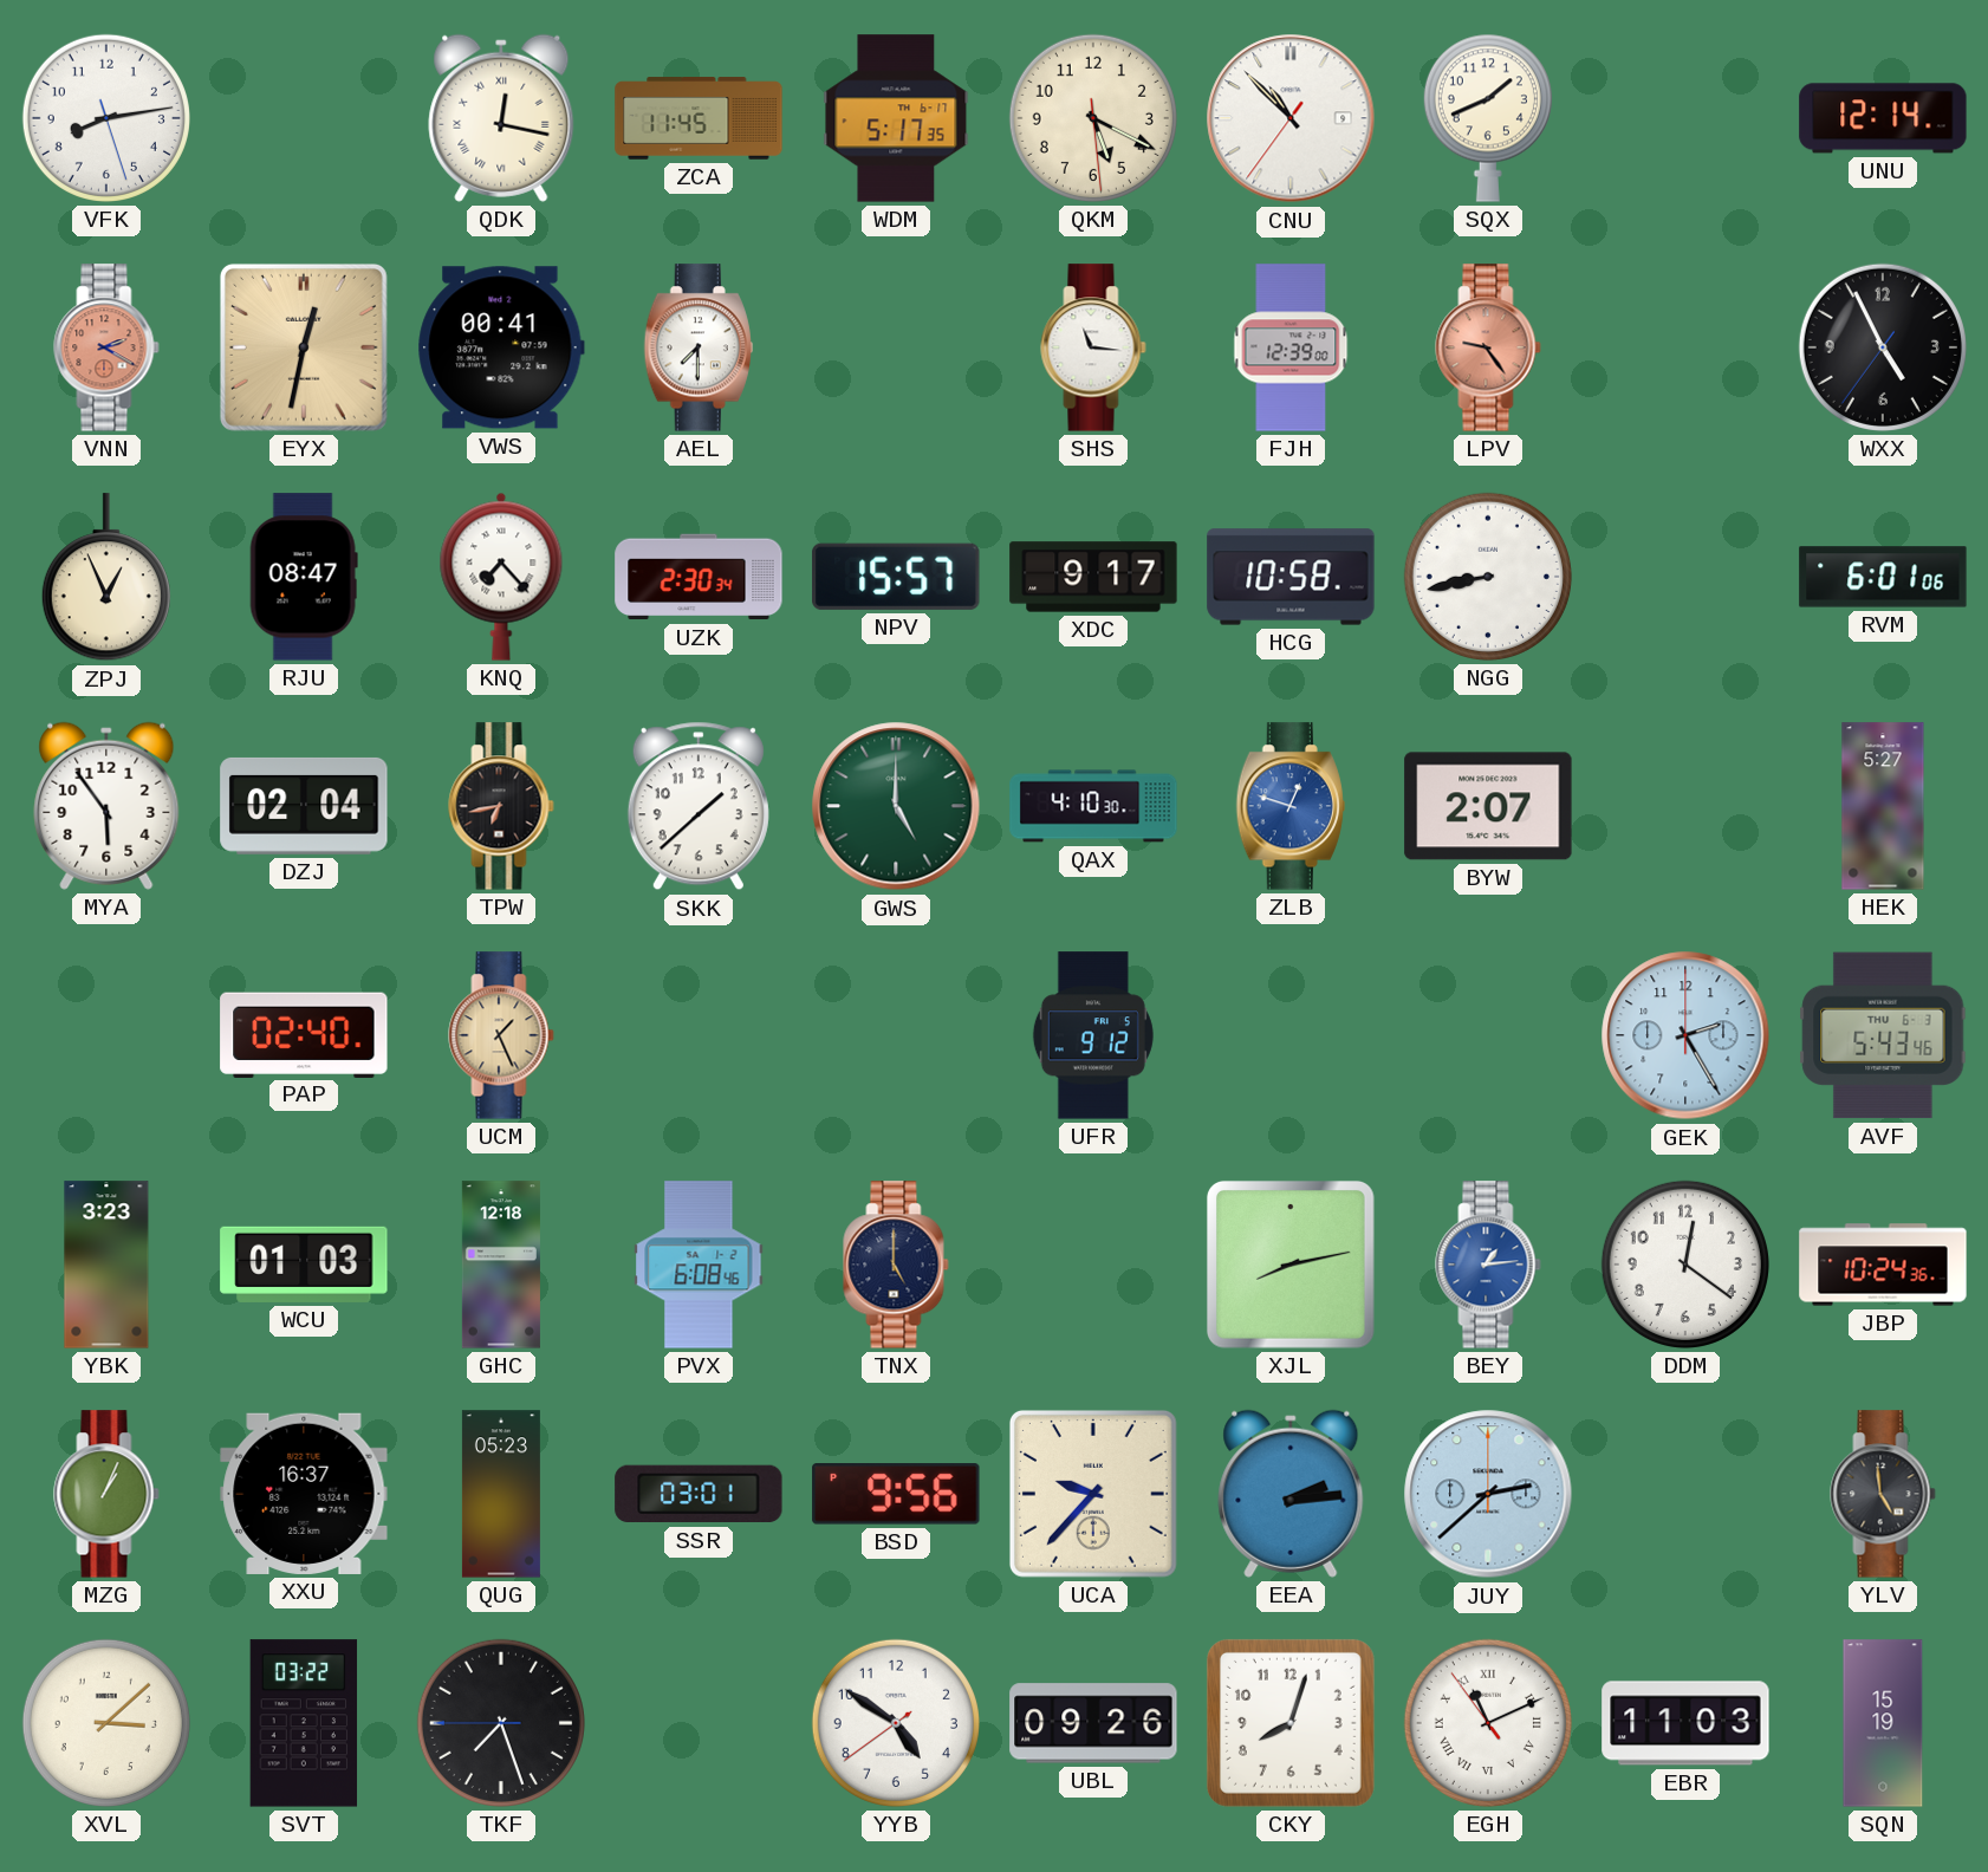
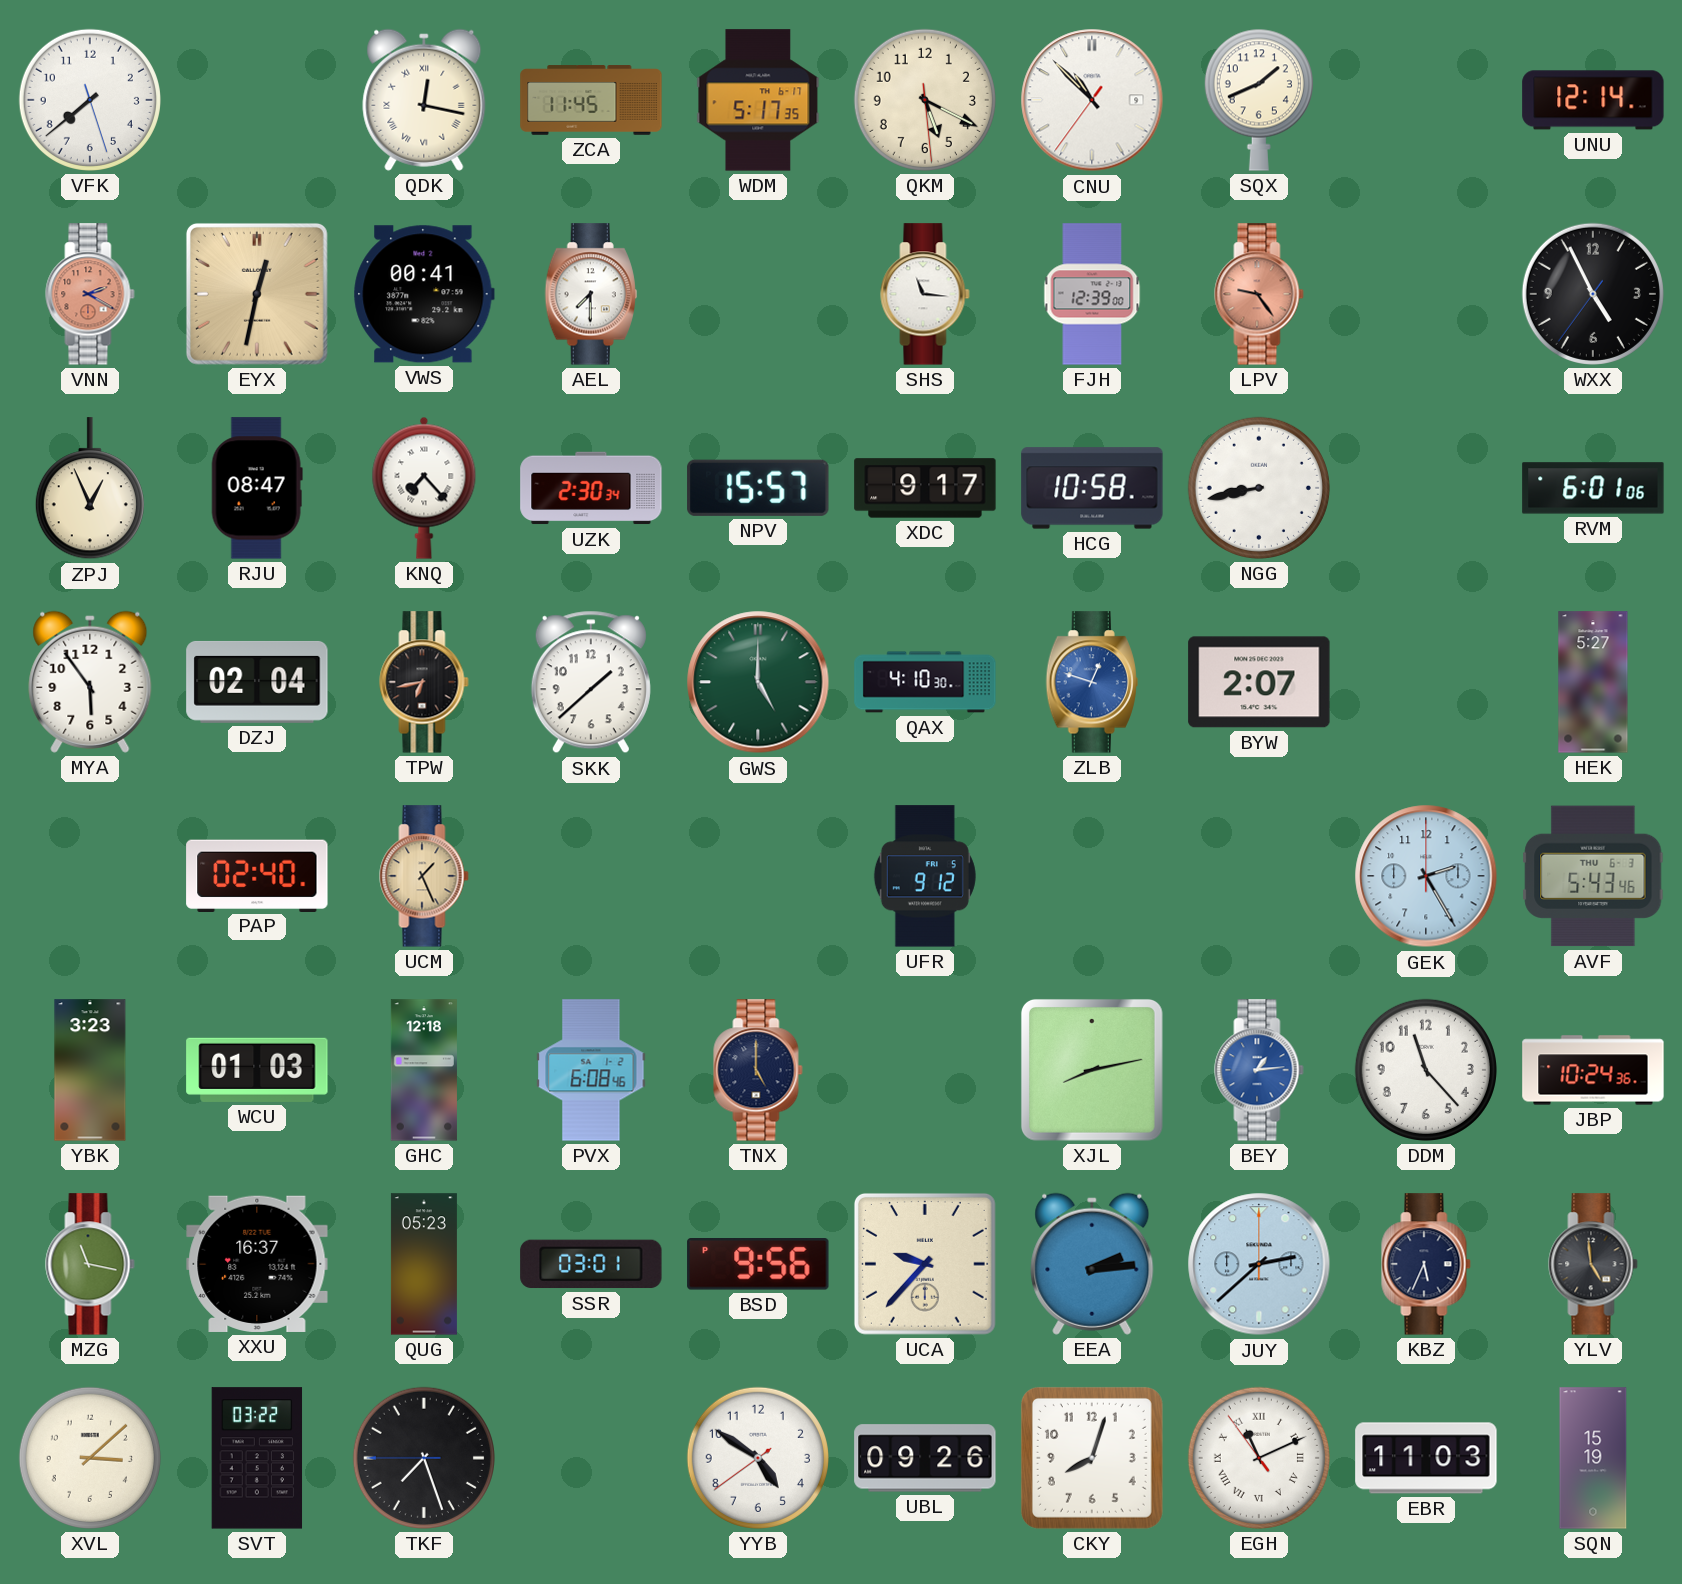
VFK: 8:13 -> 7:38 (90, 100)
DDM: 12:21 -> 11:23 (1426, 1070)
MZG: 1:04 -> 11:17 (90, 1264)
KBZ: none -> 5:34 (1426, 1264)
